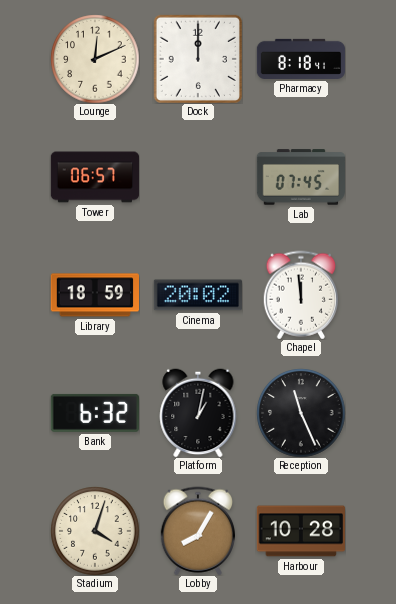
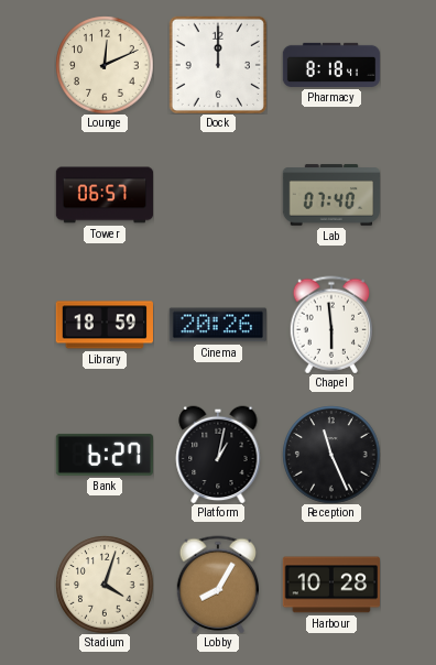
Lab: 07:45 -> 07:40 (330, 195)
Cinema: 20:02 -> 20:26 (217, 325)
Chapel: 11:59 -> 5:59 (330, 325)
Bank: 6:32 -> 6:27 (103, 455)
